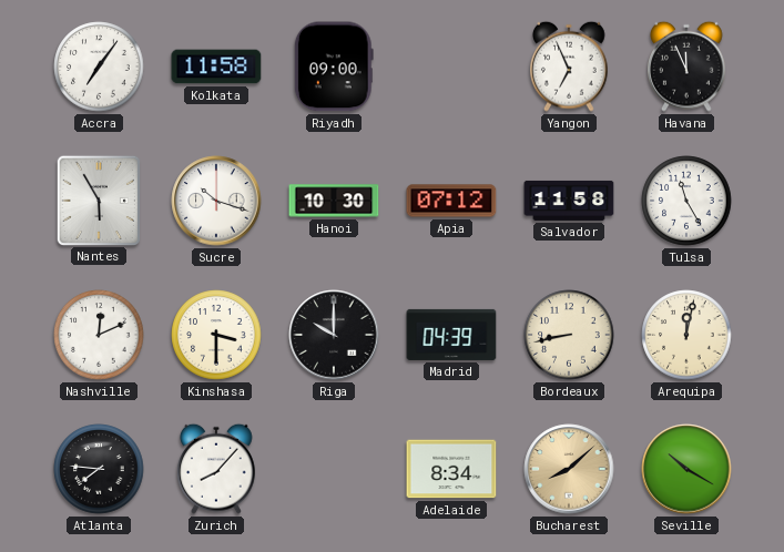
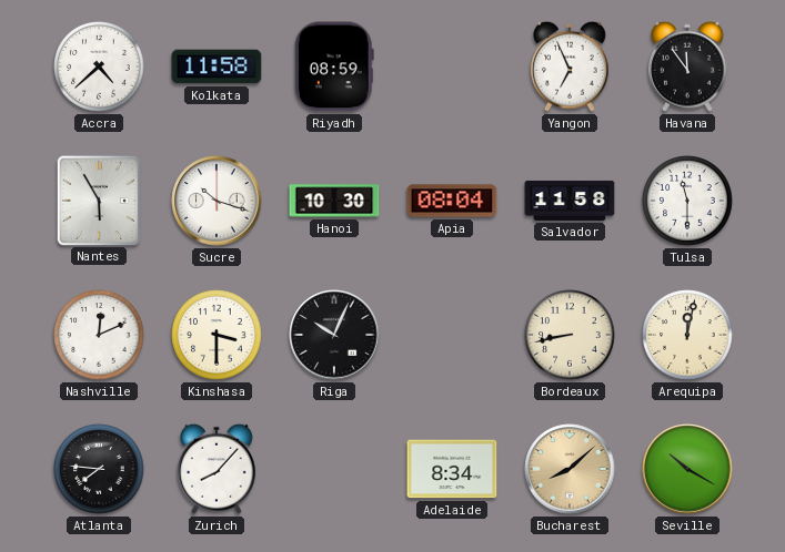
Accra: 7:06 -> 4:38 (99, 67)
Riyadh: 09:00 -> 08:59 (334, 67)
Havana: 11:56 -> 11:54 (687, 67)
Apia: 07:12 -> 08:04 (452, 201)
Tulsa: 11:25 -> 11:30 (687, 201)
Riga: 10:00 -> 10:04 (334, 335)
Madrid: 04:39 -> none (451, 335)
